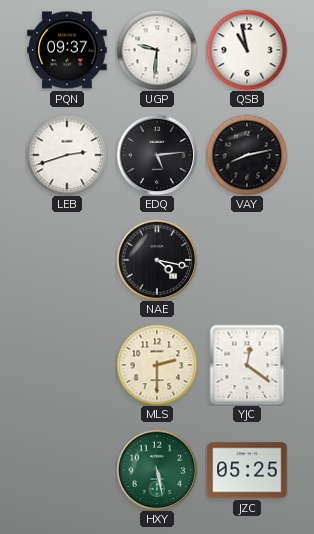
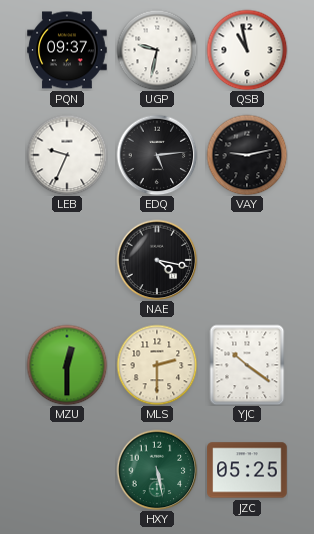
UGP: 9:31 -> 9:32 (157, 50)
LEB: 2:42 -> 9:34 (67, 155)
VAY: 8:13 -> 9:13 (247, 155)
MZU: none -> 12:30 (67, 365)
YJC: 12:21 -> 10:21 (247, 365)
